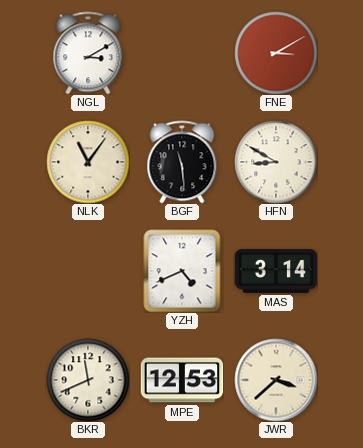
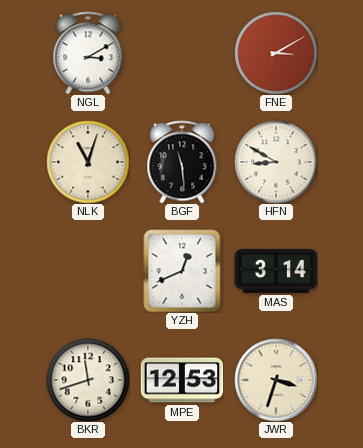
NLK: 11:06 -> 11:03 (88, 162)
YZH: 4:41 -> 12:41 (182, 271)
BKR: 11:41 -> 11:42 (88, 380)
JWR: 3:38 -> 3:33 (276, 380)
